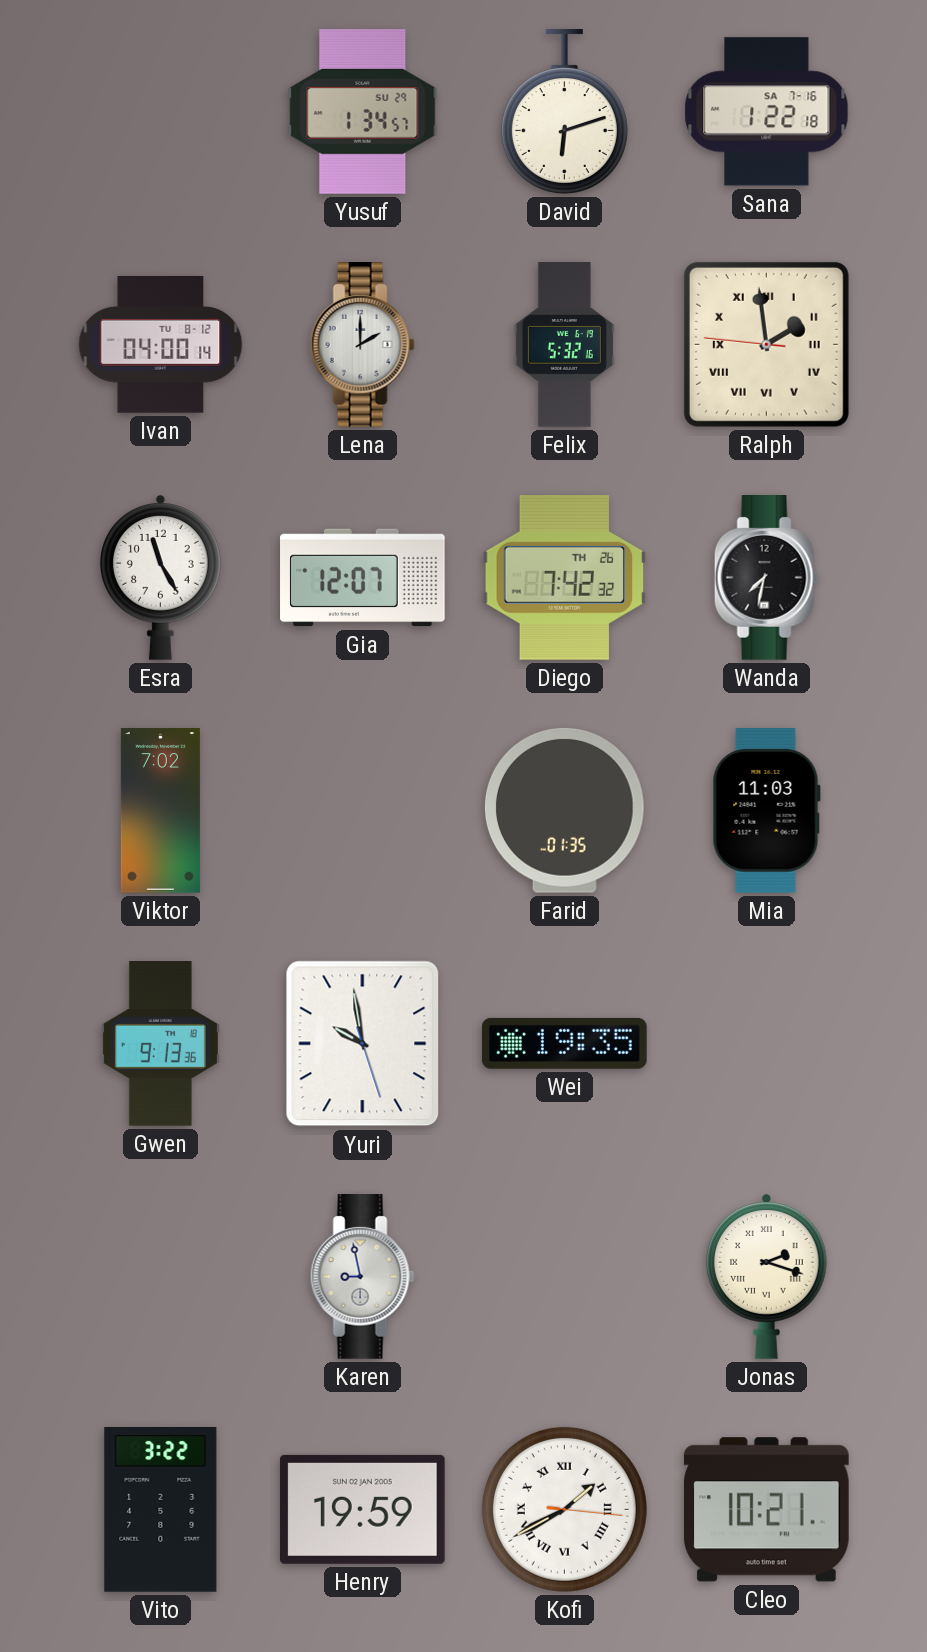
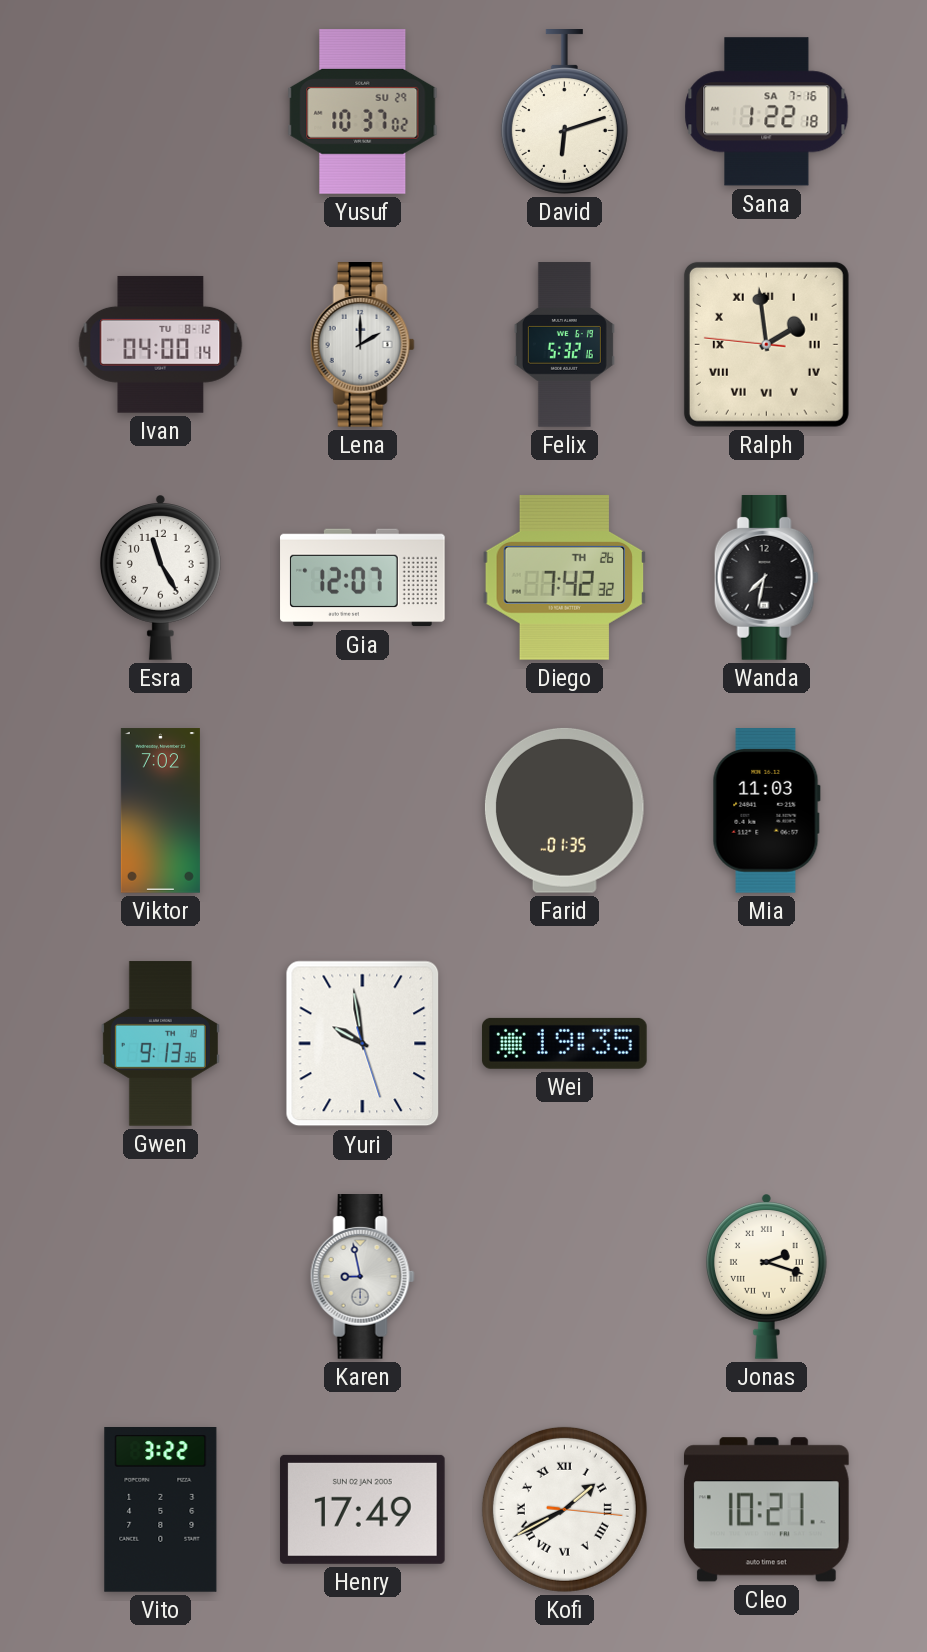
Yusuf: 1:34 -> 10:37 (363, 112)
Henry: 19:59 -> 17:49 (362, 1509)
